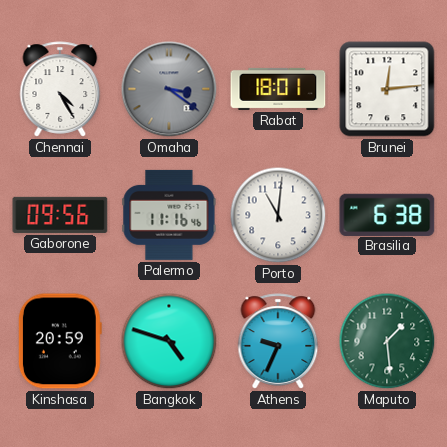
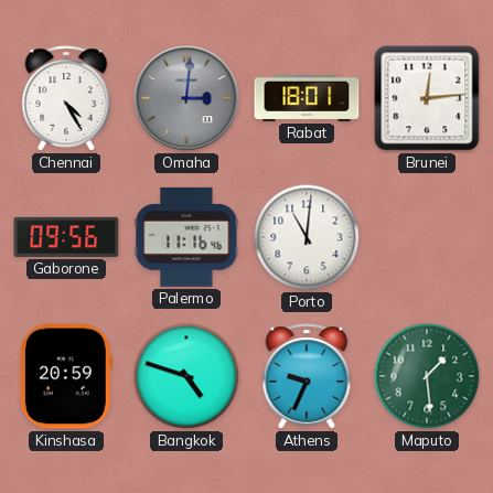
Omaha: 3:21 -> 3:01 (186, 98)
Brasilia: 6:38 -> none (387, 214)
